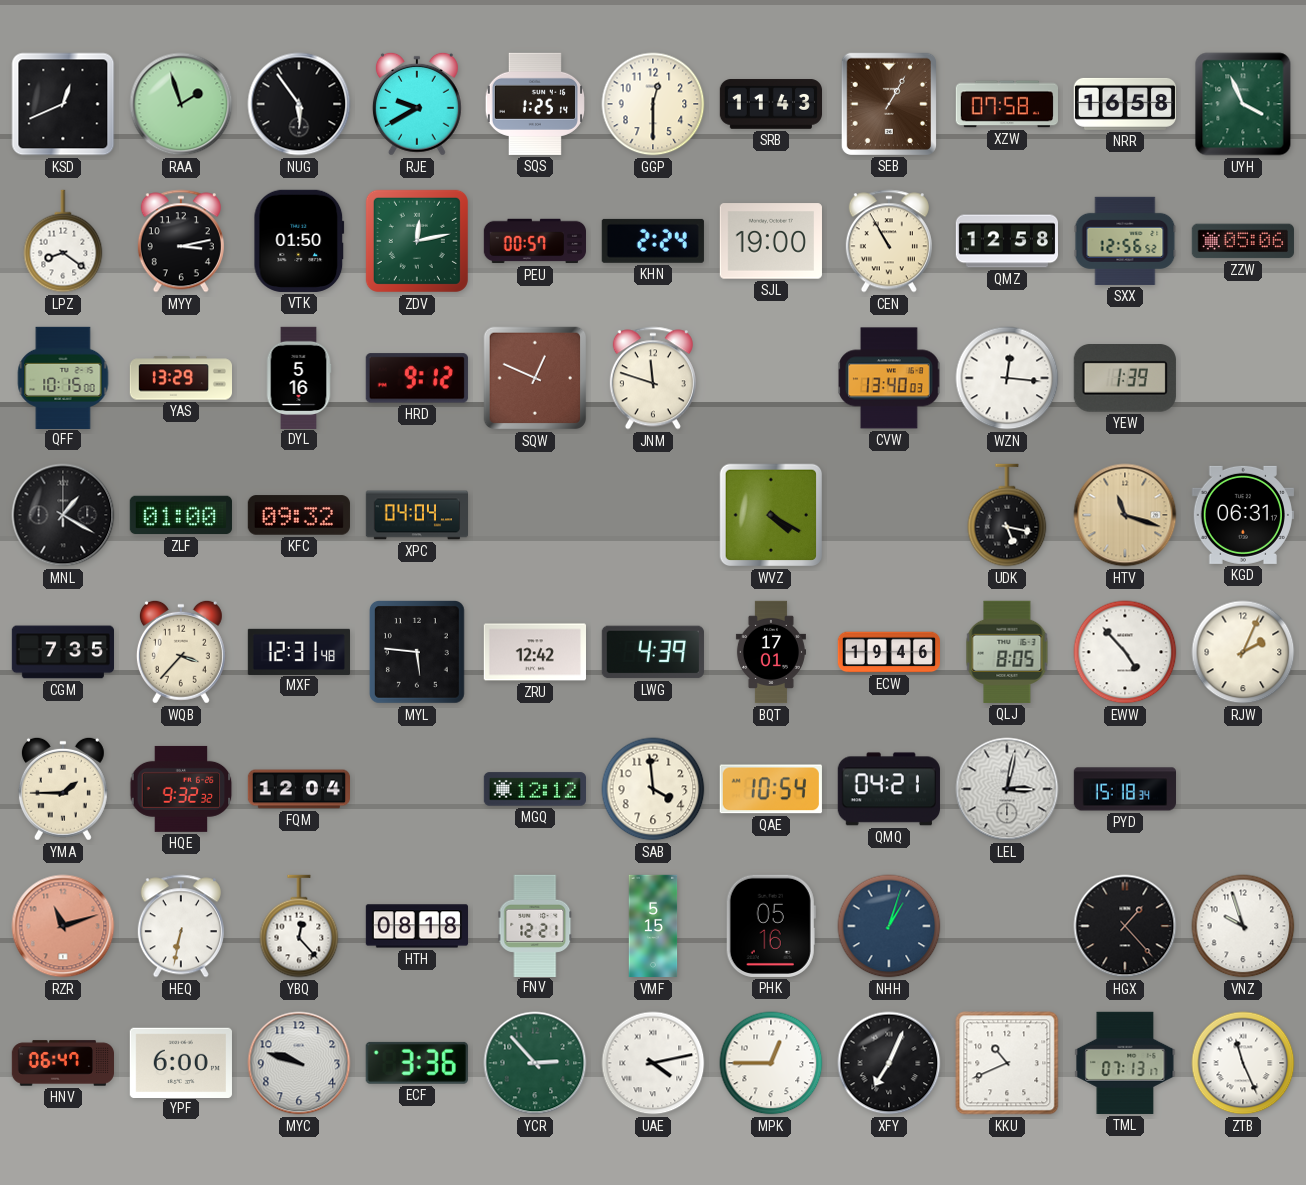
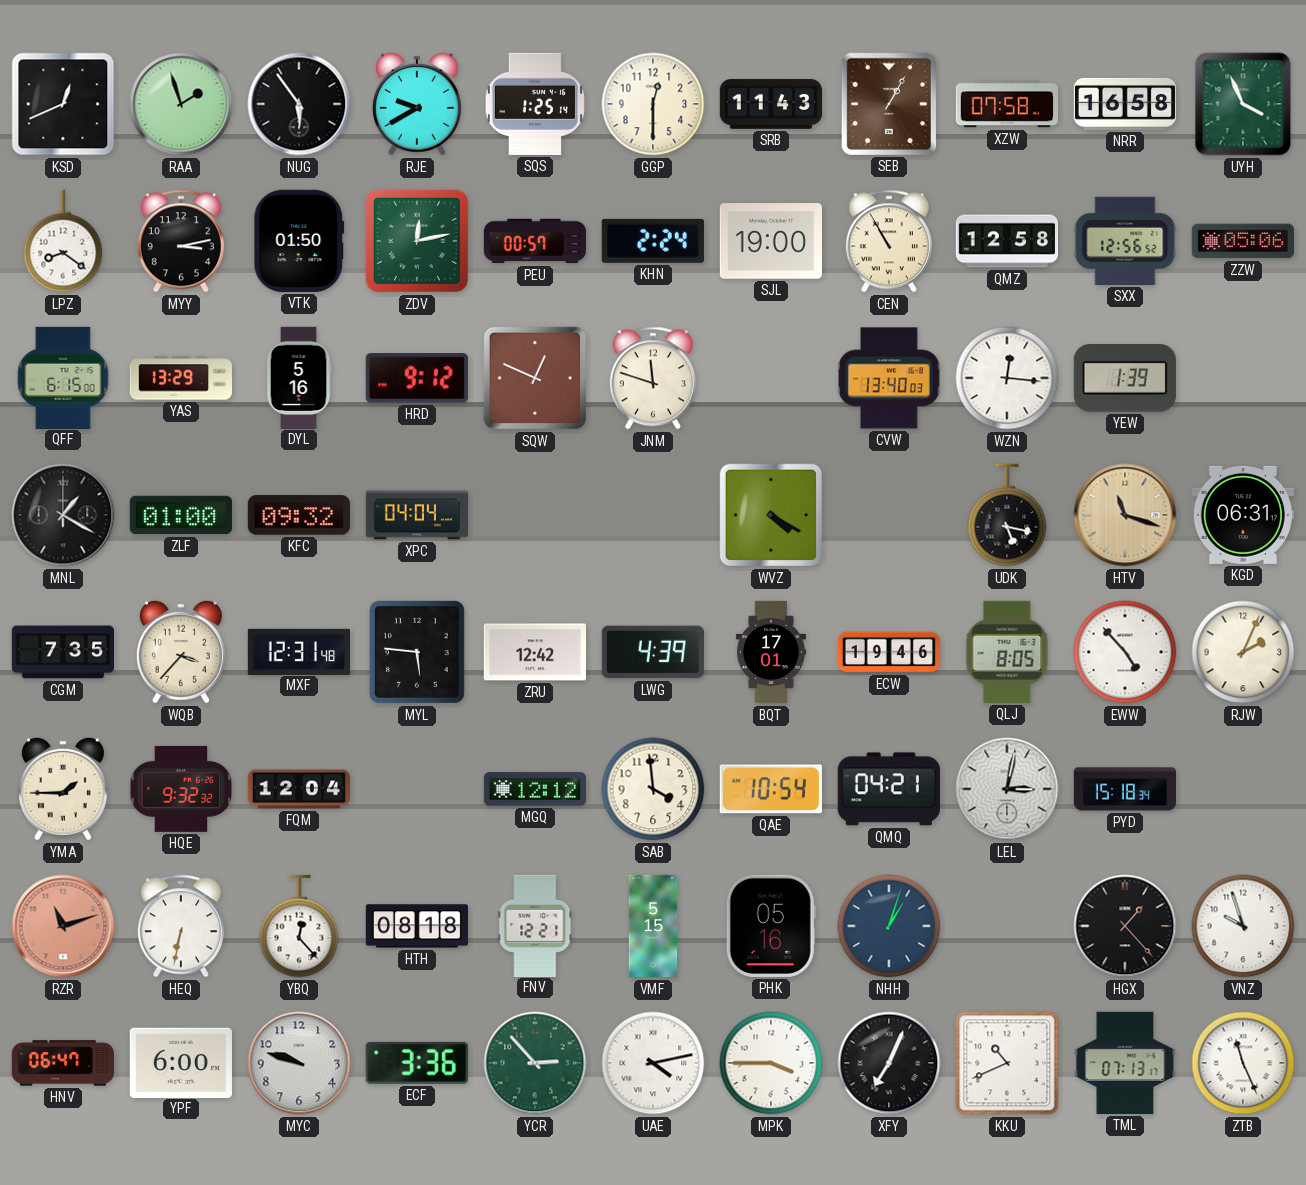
QFF: 10:15 -> 6:15 (63, 377)
MPK: 12:45 -> 3:45 (771, 1063)
